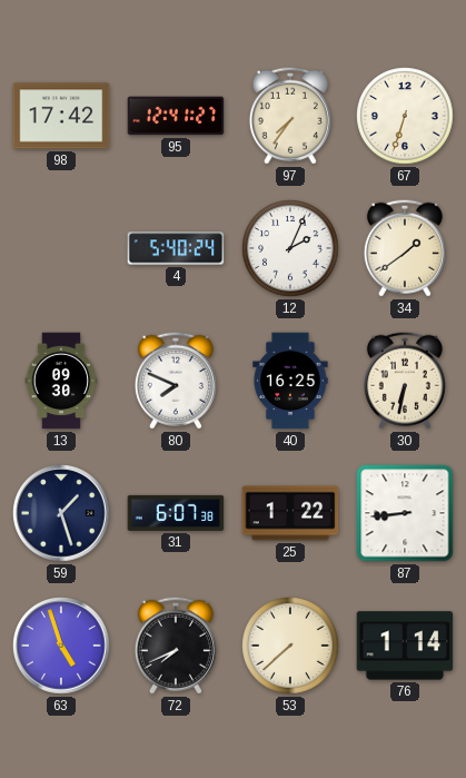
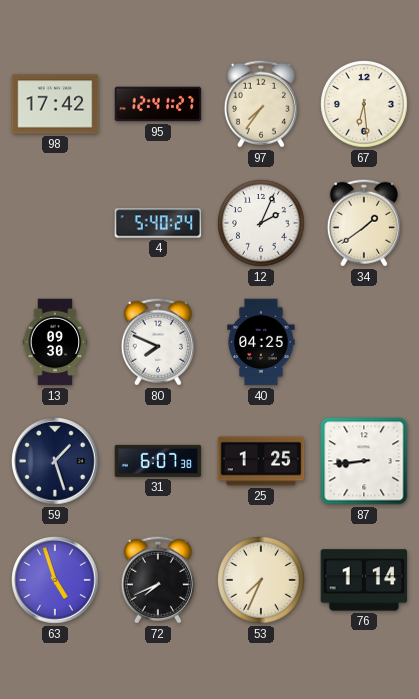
67: 6:33 -> 6:29 (364, 104)
40: 16:25 -> 04:25 (261, 342)
30: 6:32 -> none (405, 381)
25: 1:22 -> 1:25 (261, 461)
53: 7:38 -> 7:34 (261, 580)
